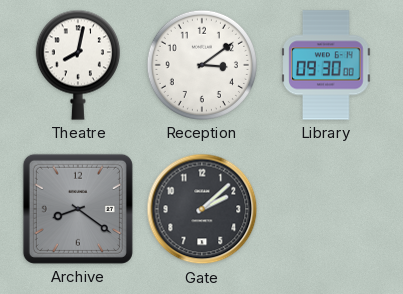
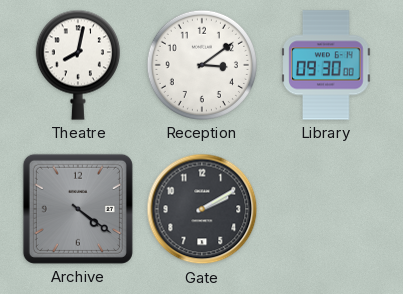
Archive: 8:21 -> 4:21 (78, 209)
Gate: 2:08 -> 2:10 (202, 209)
